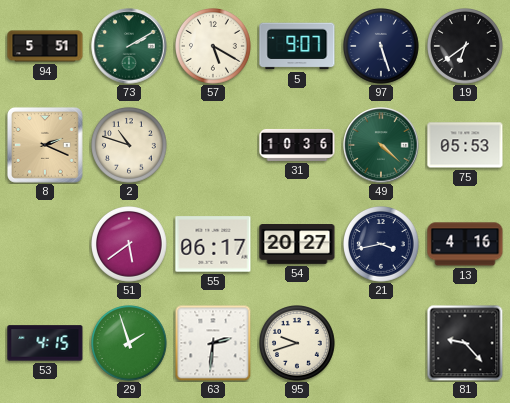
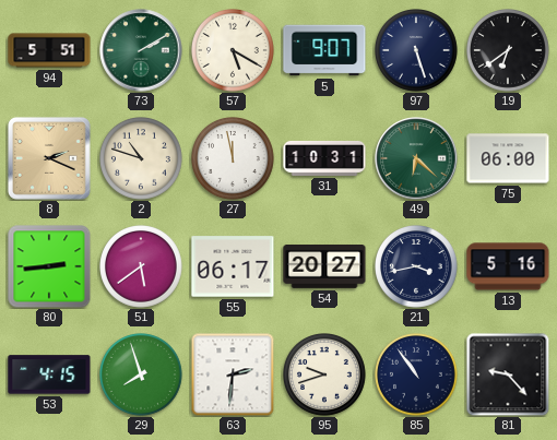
27: none -> 11:58 (234, 159)
31: 10:36 -> 10:31 (324, 158)
49: 4:22 -> 6:22 (416, 158)
75: 05:53 -> 06:00 (508, 158)
80: none -> 2:44 (49, 266)
13: 4:16 -> 5:16 (508, 266)
29: 1:57 -> 7:57 (142, 376)
85: none -> 10:54 (417, 376)
